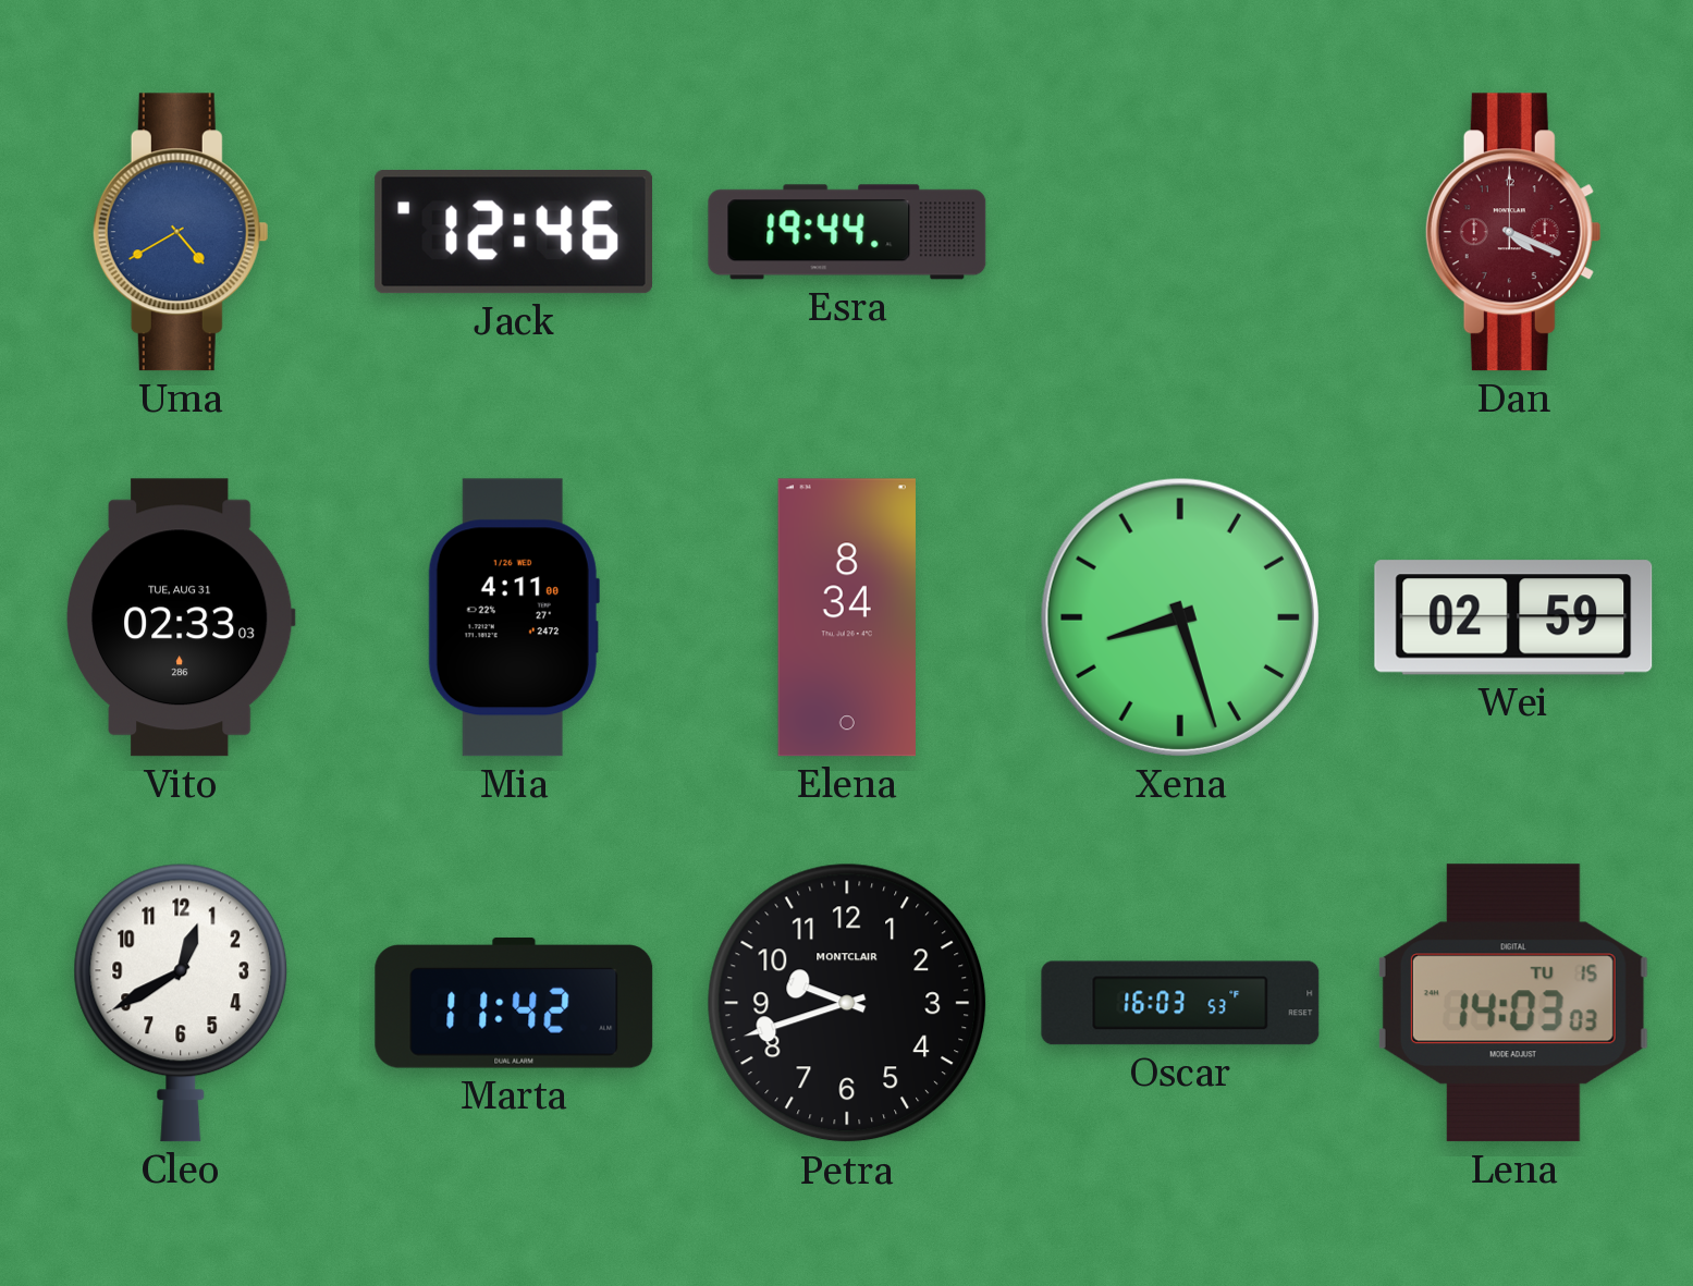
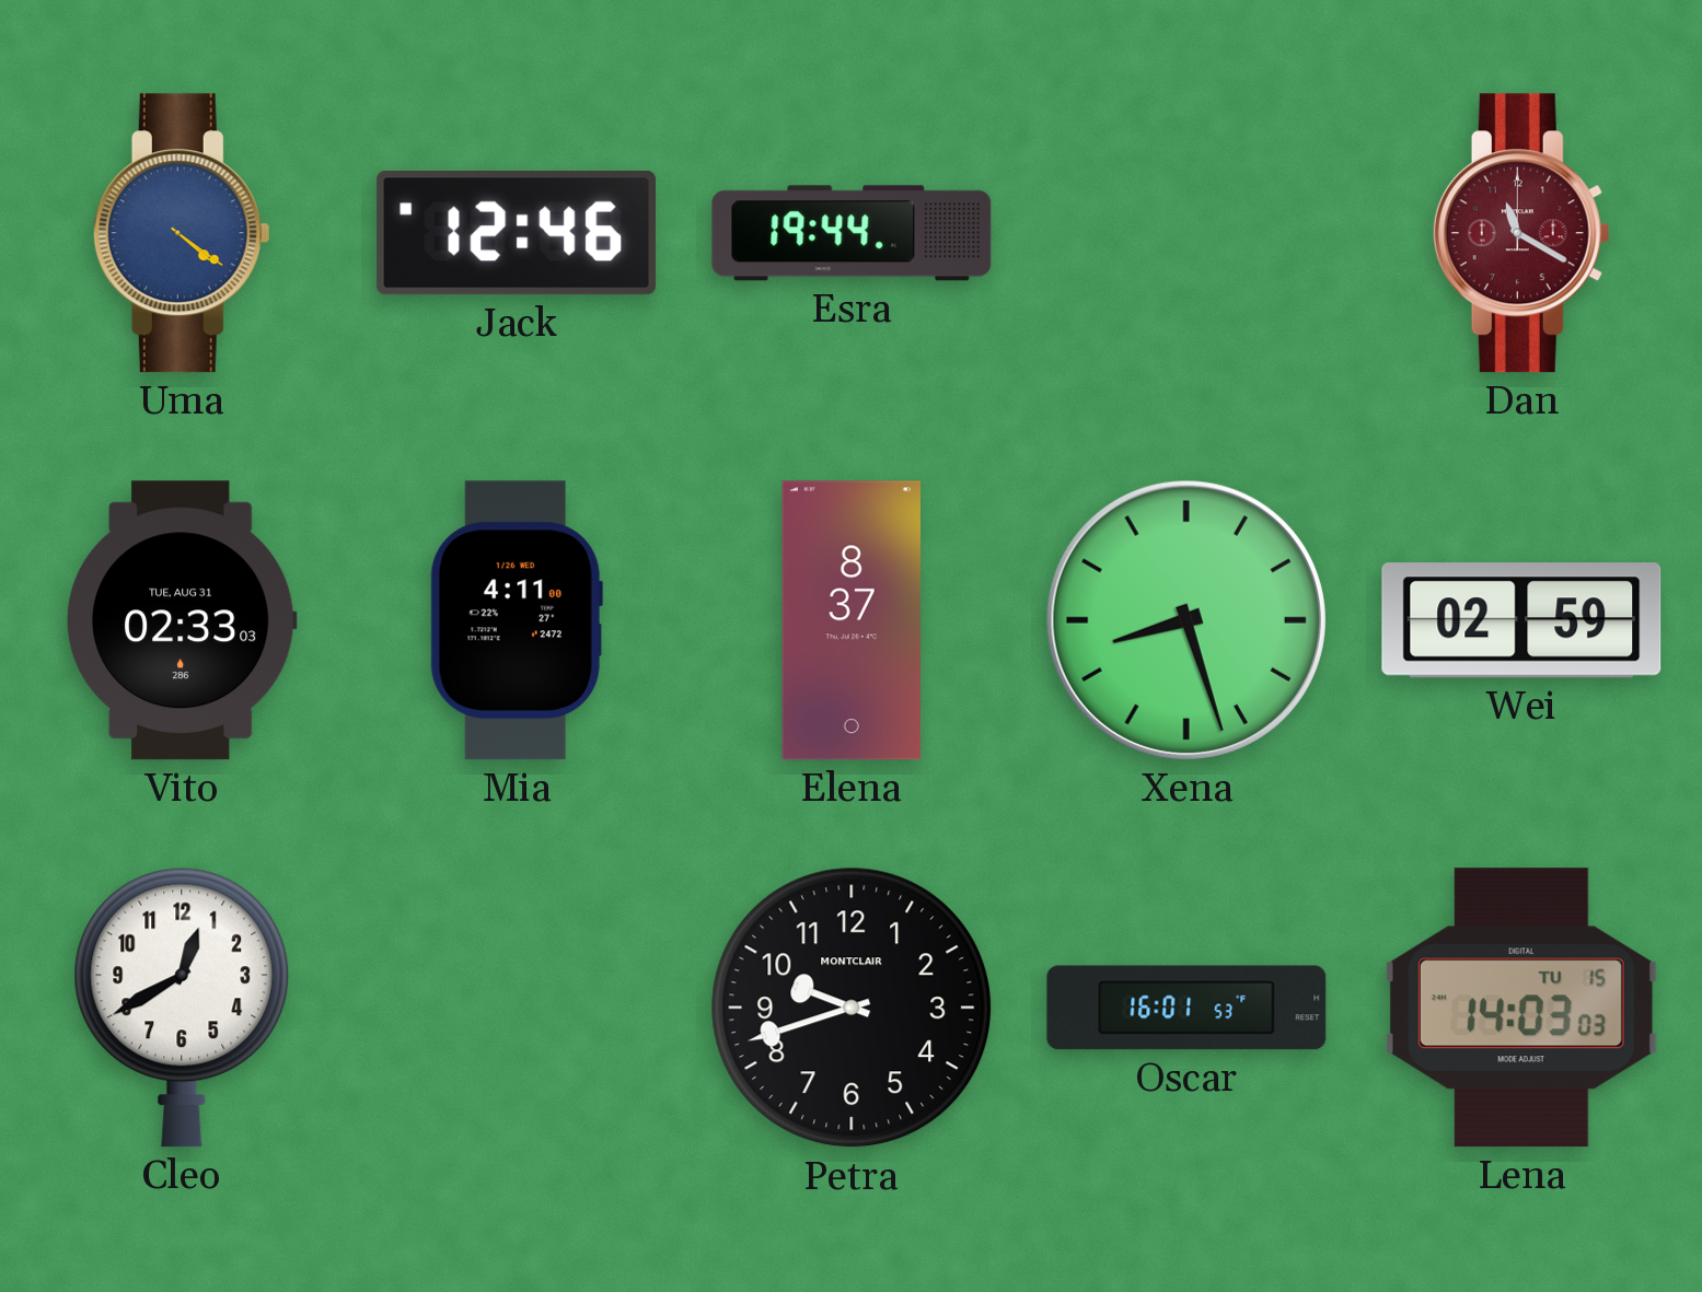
Uma: 4:40 -> 4:21 (182, 233)
Dan: 4:19 -> 11:20 (1521, 233)
Elena: 8:34 -> 8:37 (852, 620)
Marta: 11:42 -> none (514, 1003)
Oscar: 16:03 -> 16:01 (1186, 1008)
